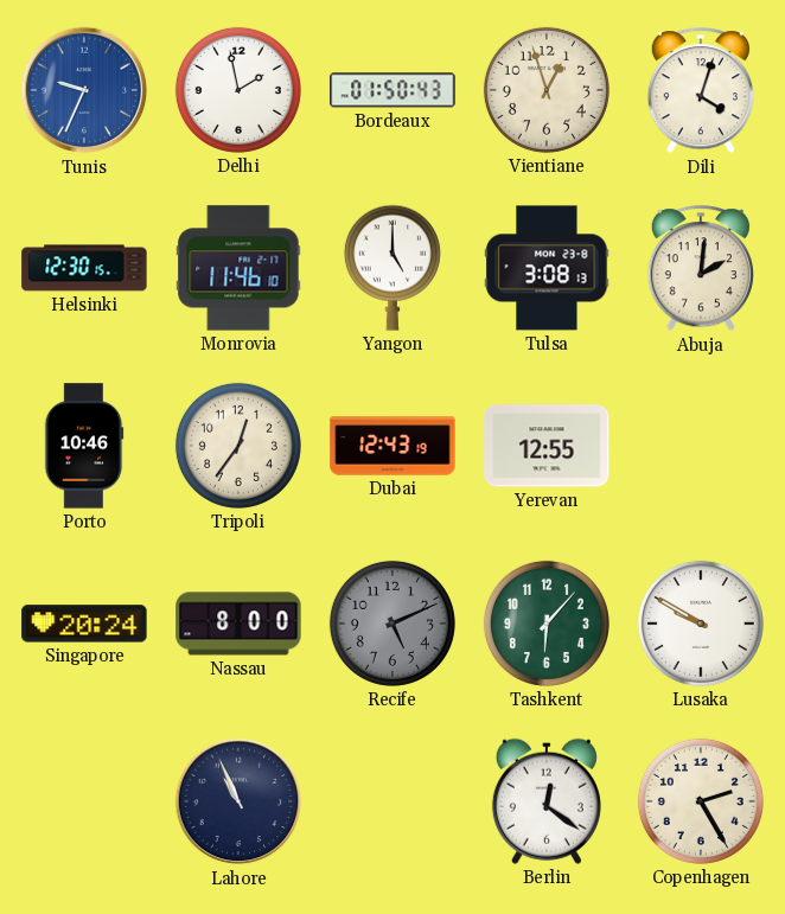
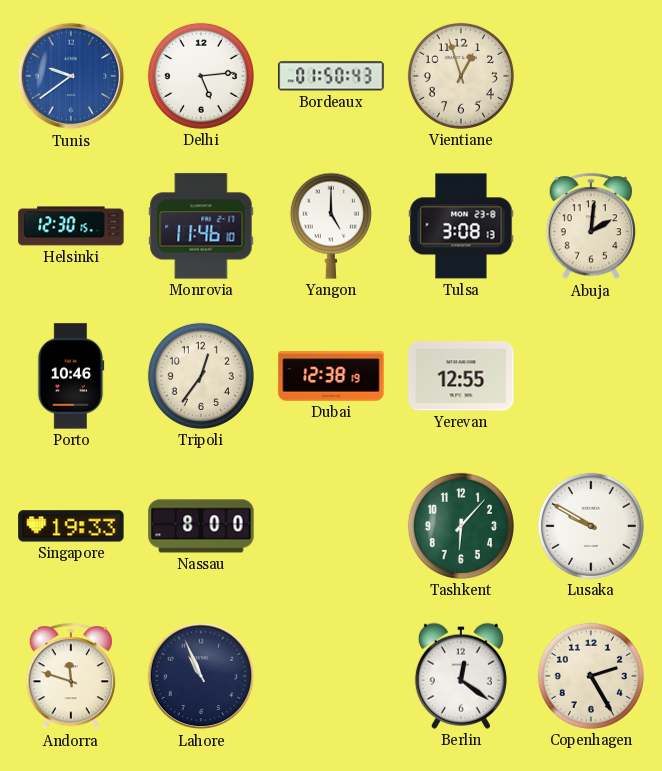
Tunis: 9:34 -> 9:39 (71, 76)
Delhi: 1:58 -> 5:14 (201, 76)
Dili: 4:03 -> none (701, 91)
Dubai: 12:43 -> 12:38 (331, 376)
Singapore: 20:24 -> 19:33 (71, 526)
Recife: 5:11 -> none (392, 624)
Andorra: none -> 11:48 (71, 677)
